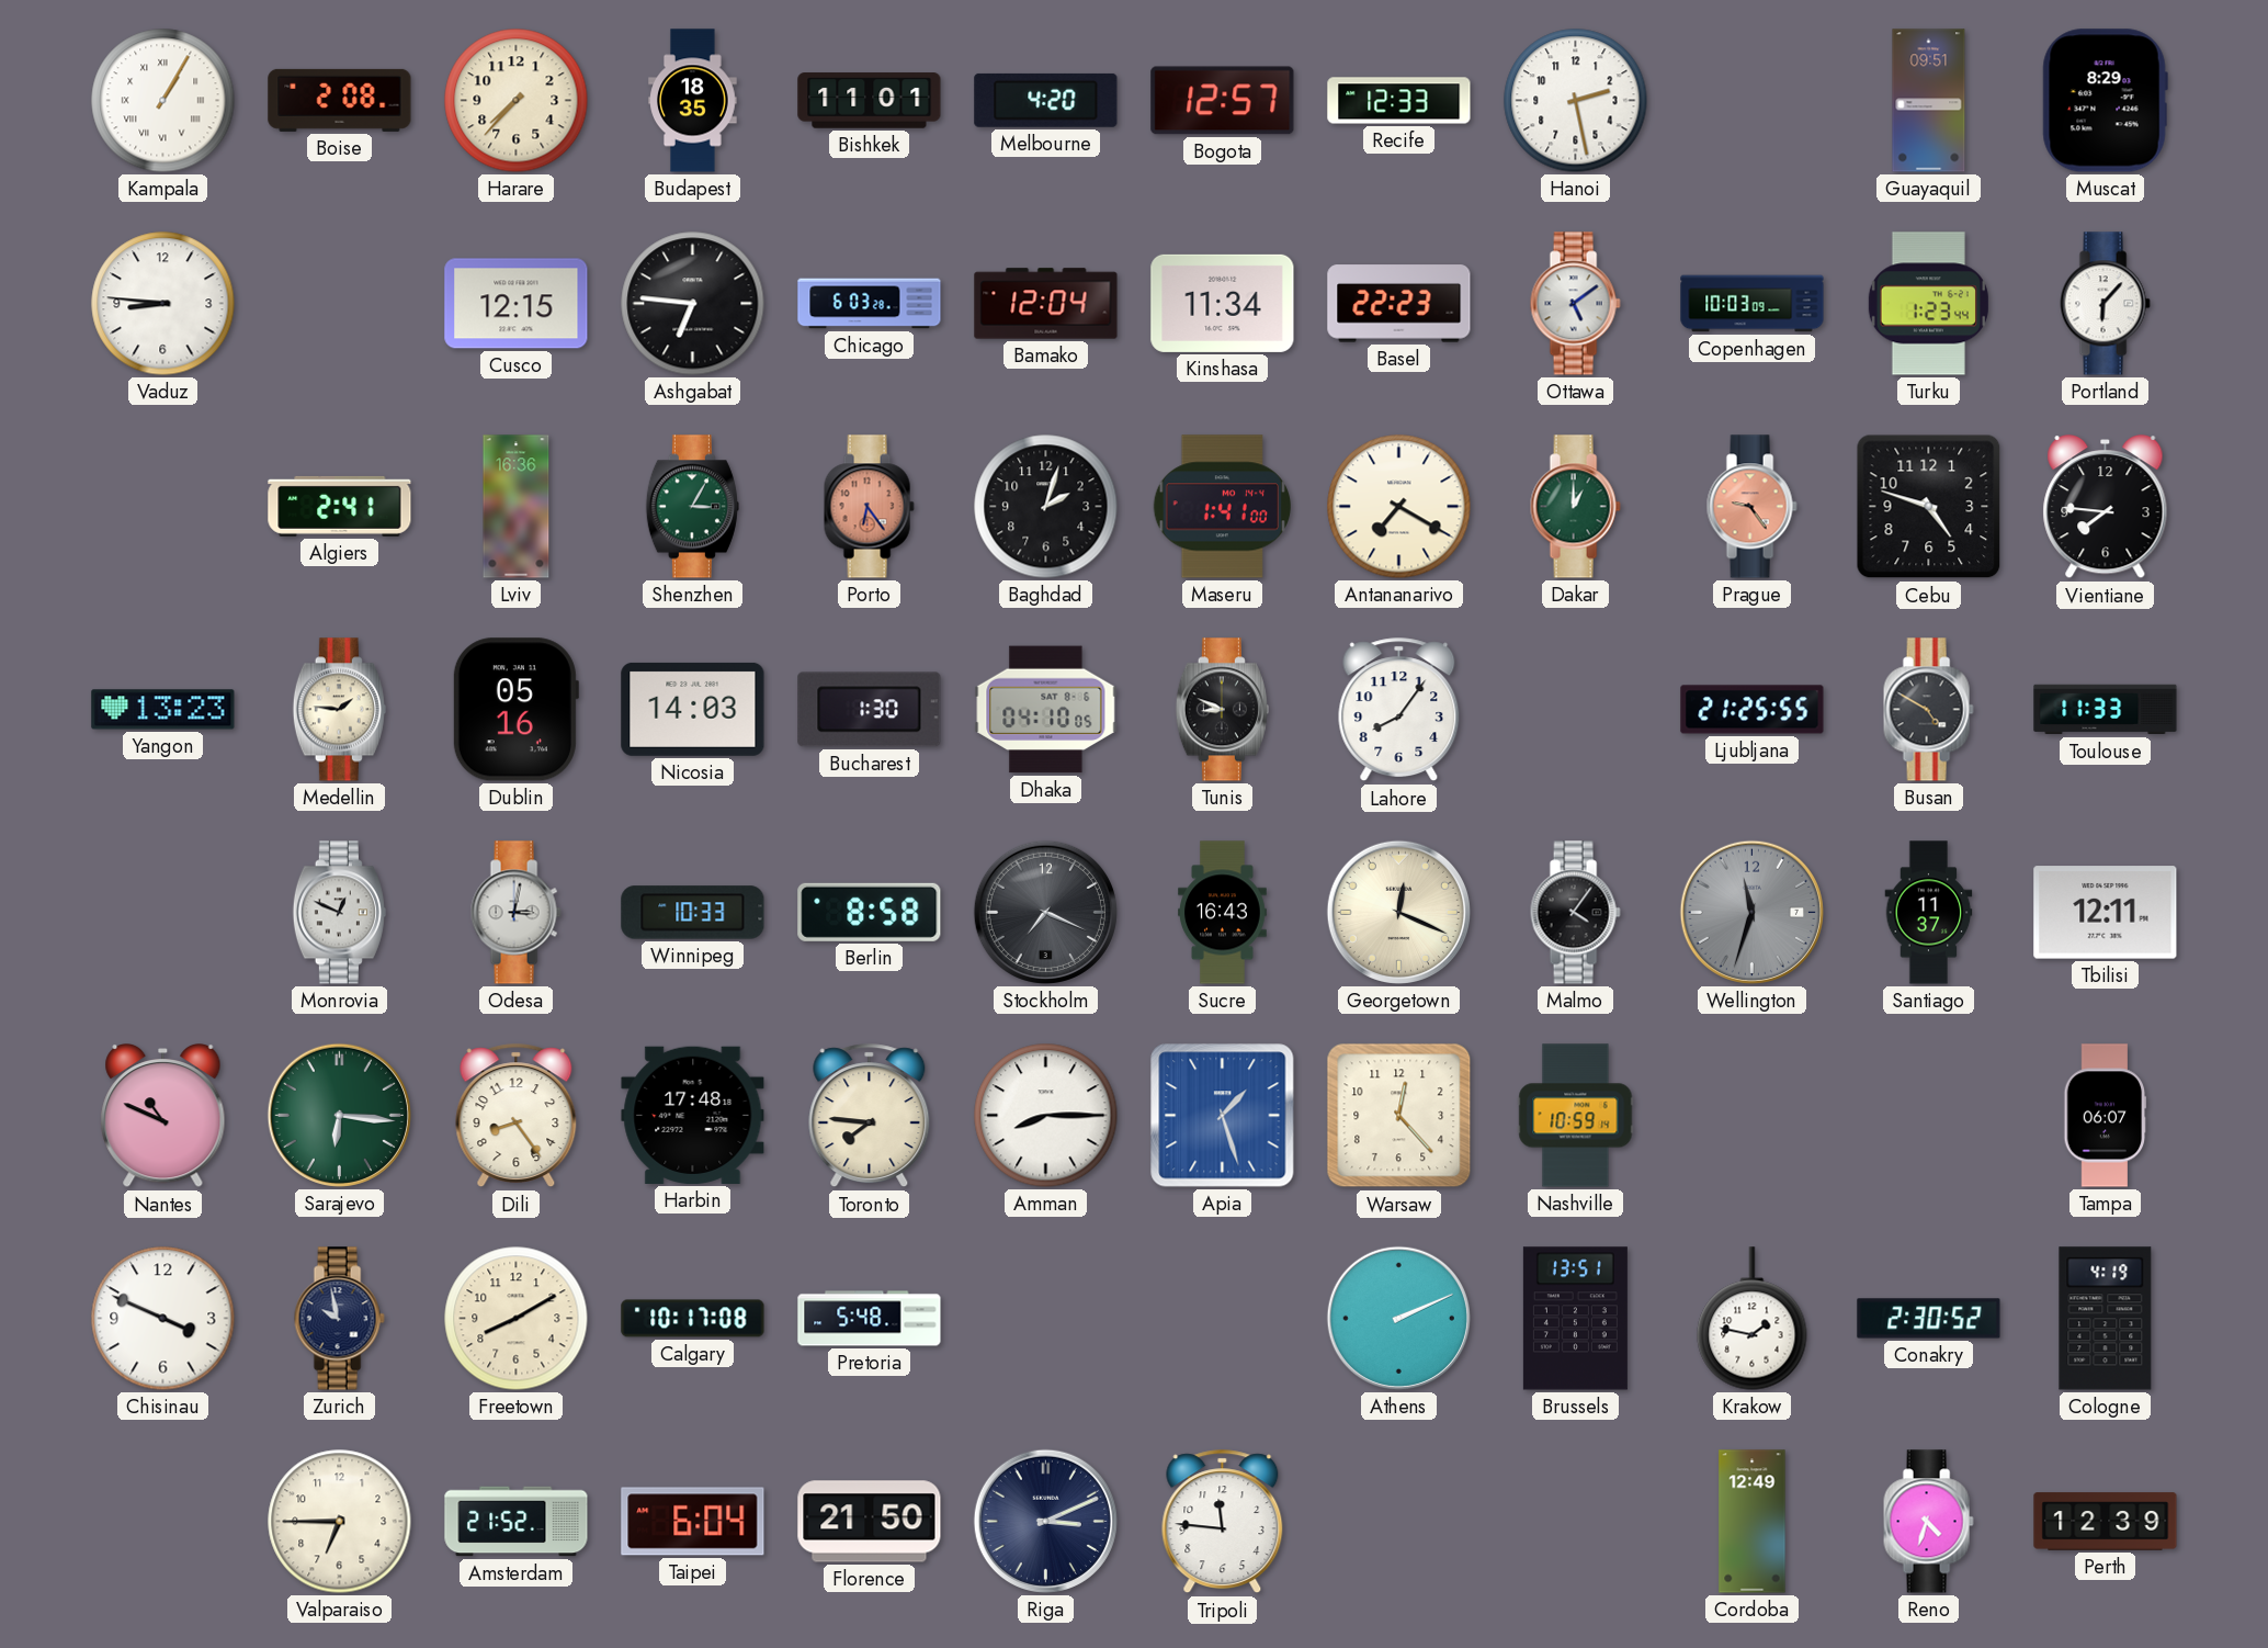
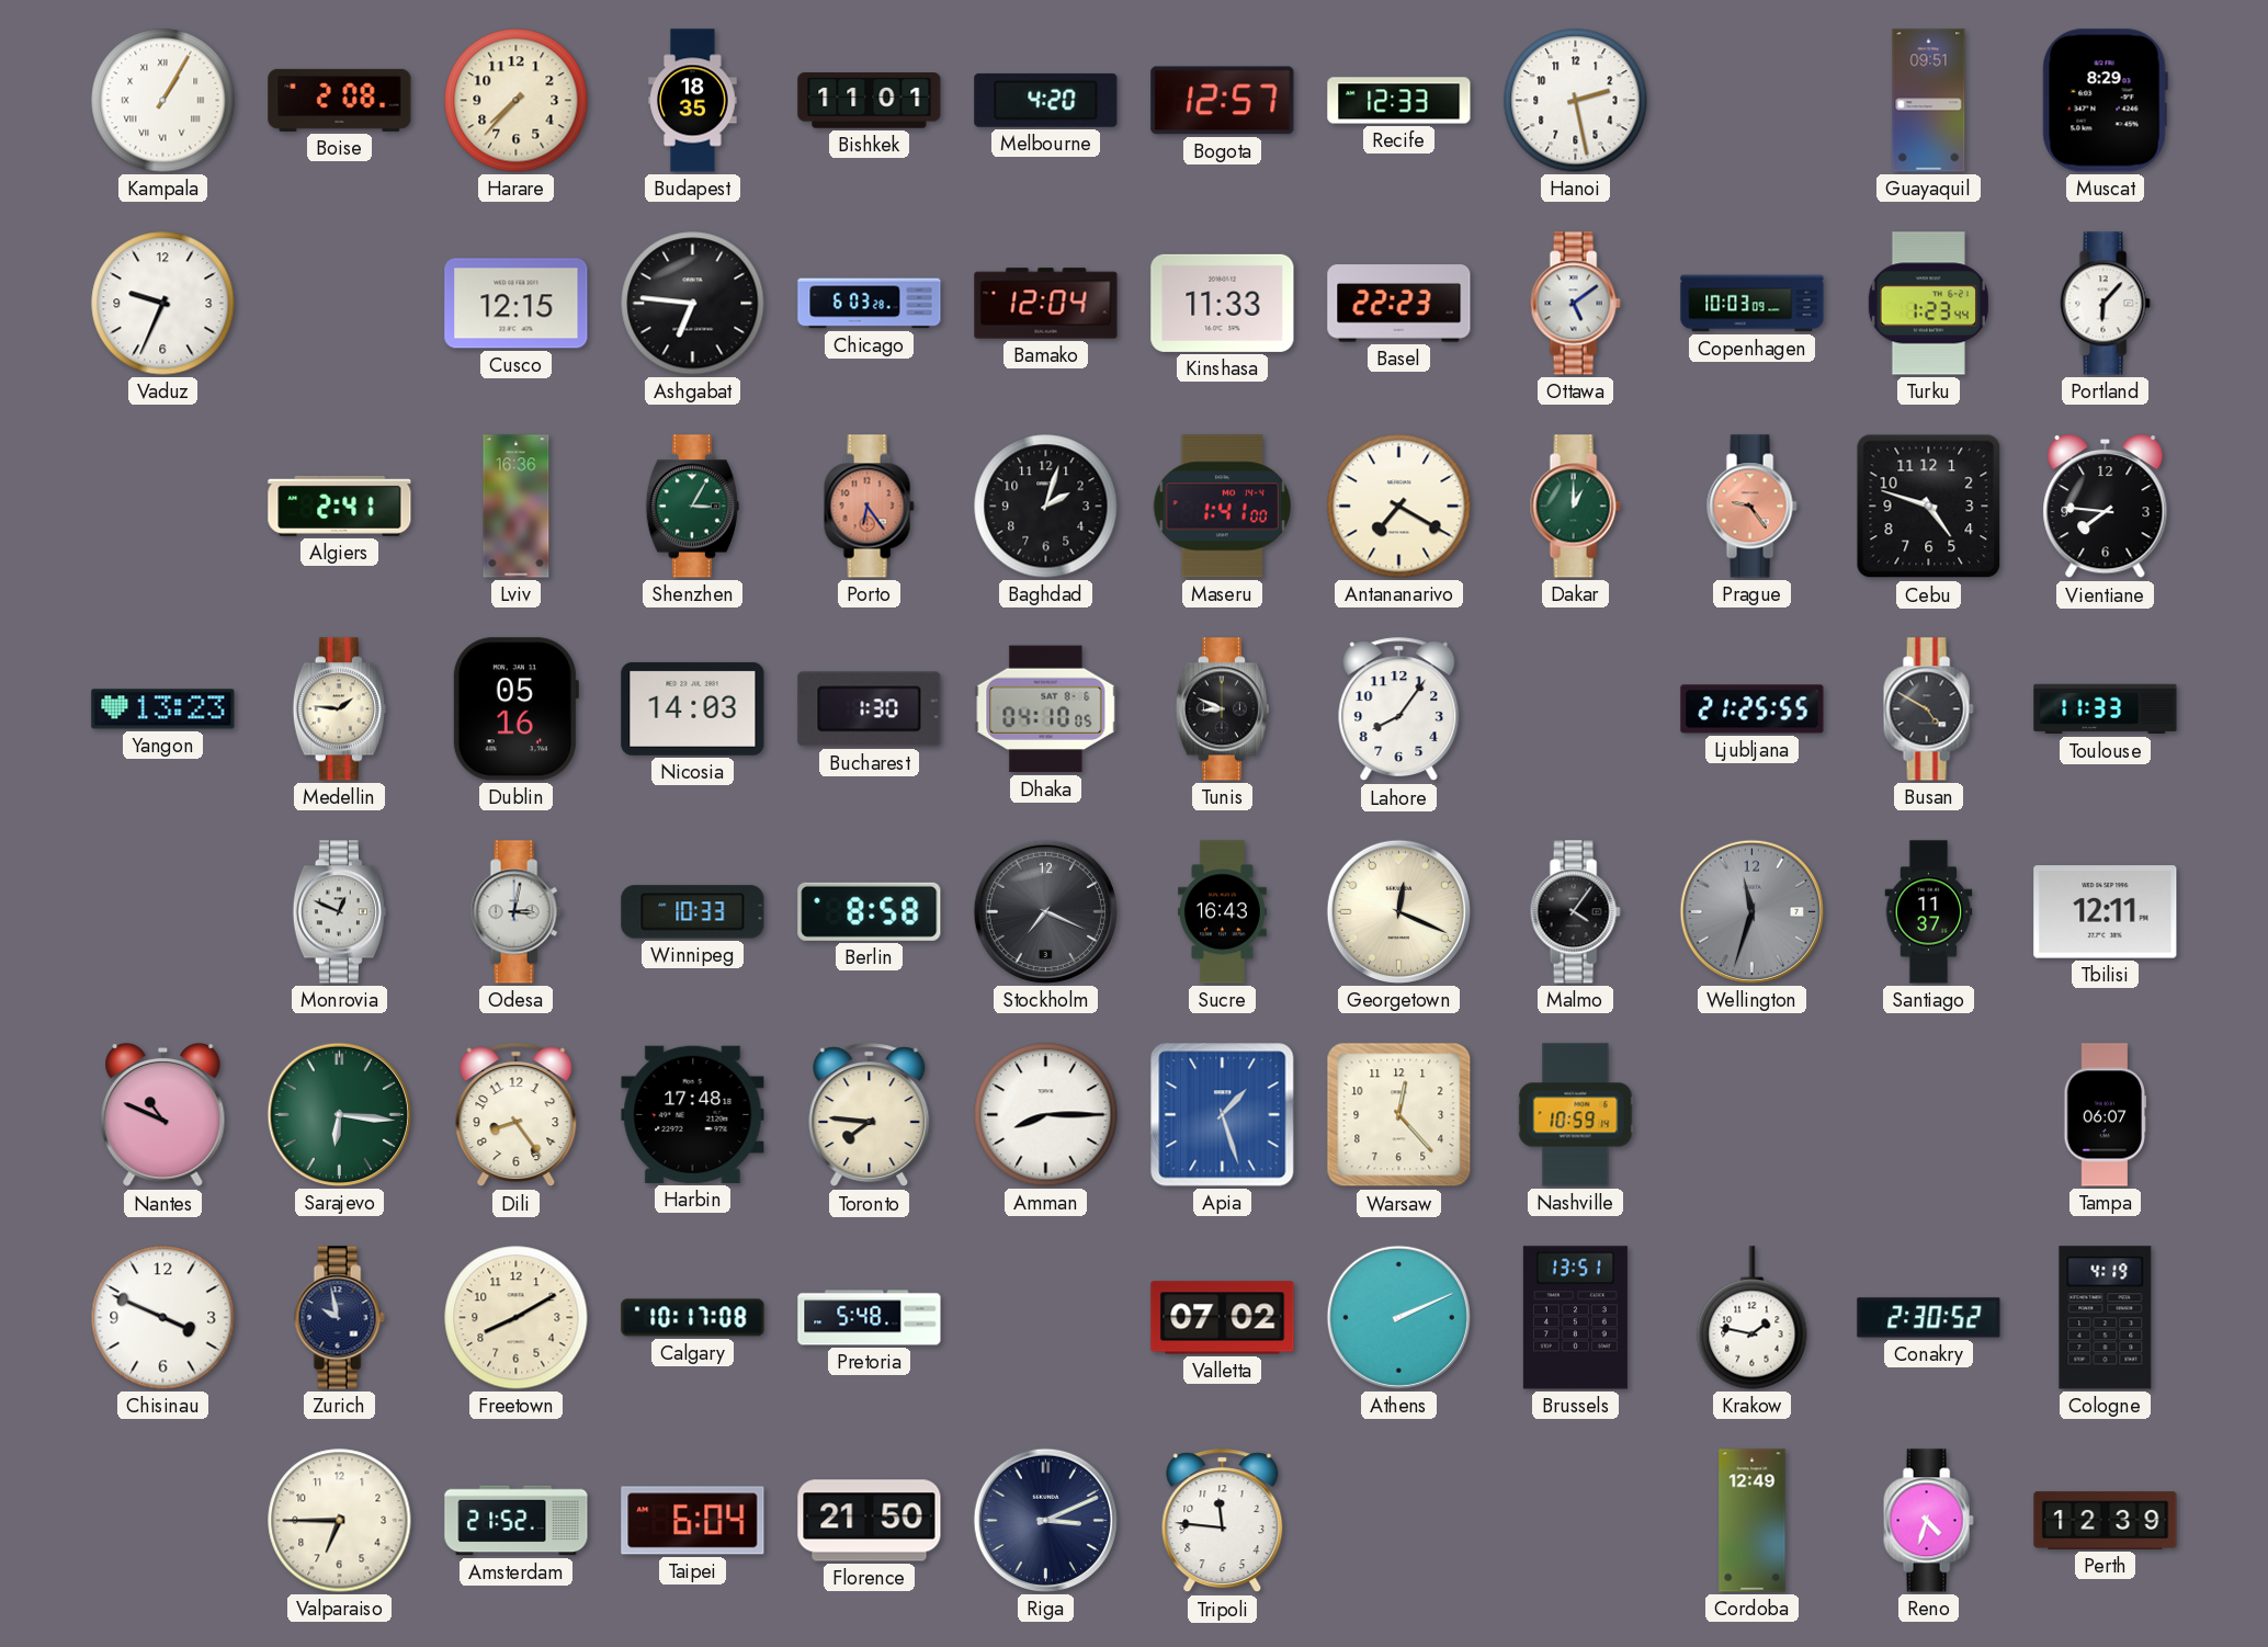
Vaduz: 8:46 -> 9:34 (163, 304)
Kinshasa: 11:34 -> 11:33 (1223, 303)
Valletta: none -> 07:02 (1223, 1318)
